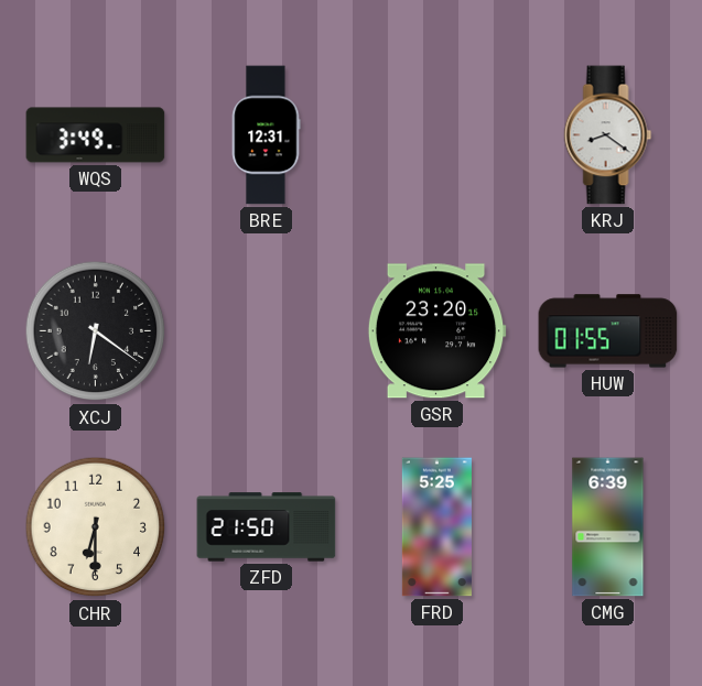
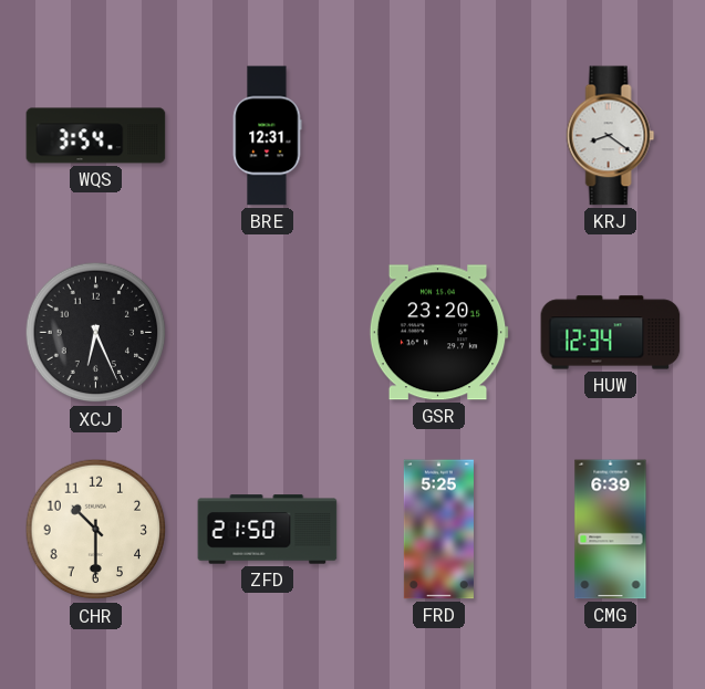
WQS: 3:49 -> 3:54 (96, 136)
XCJ: 6:21 -> 6:26 (96, 333)
HUW: 01:55 -> 12:34 (611, 333)
CHR: 6:30 -> 10:30 (96, 530)
